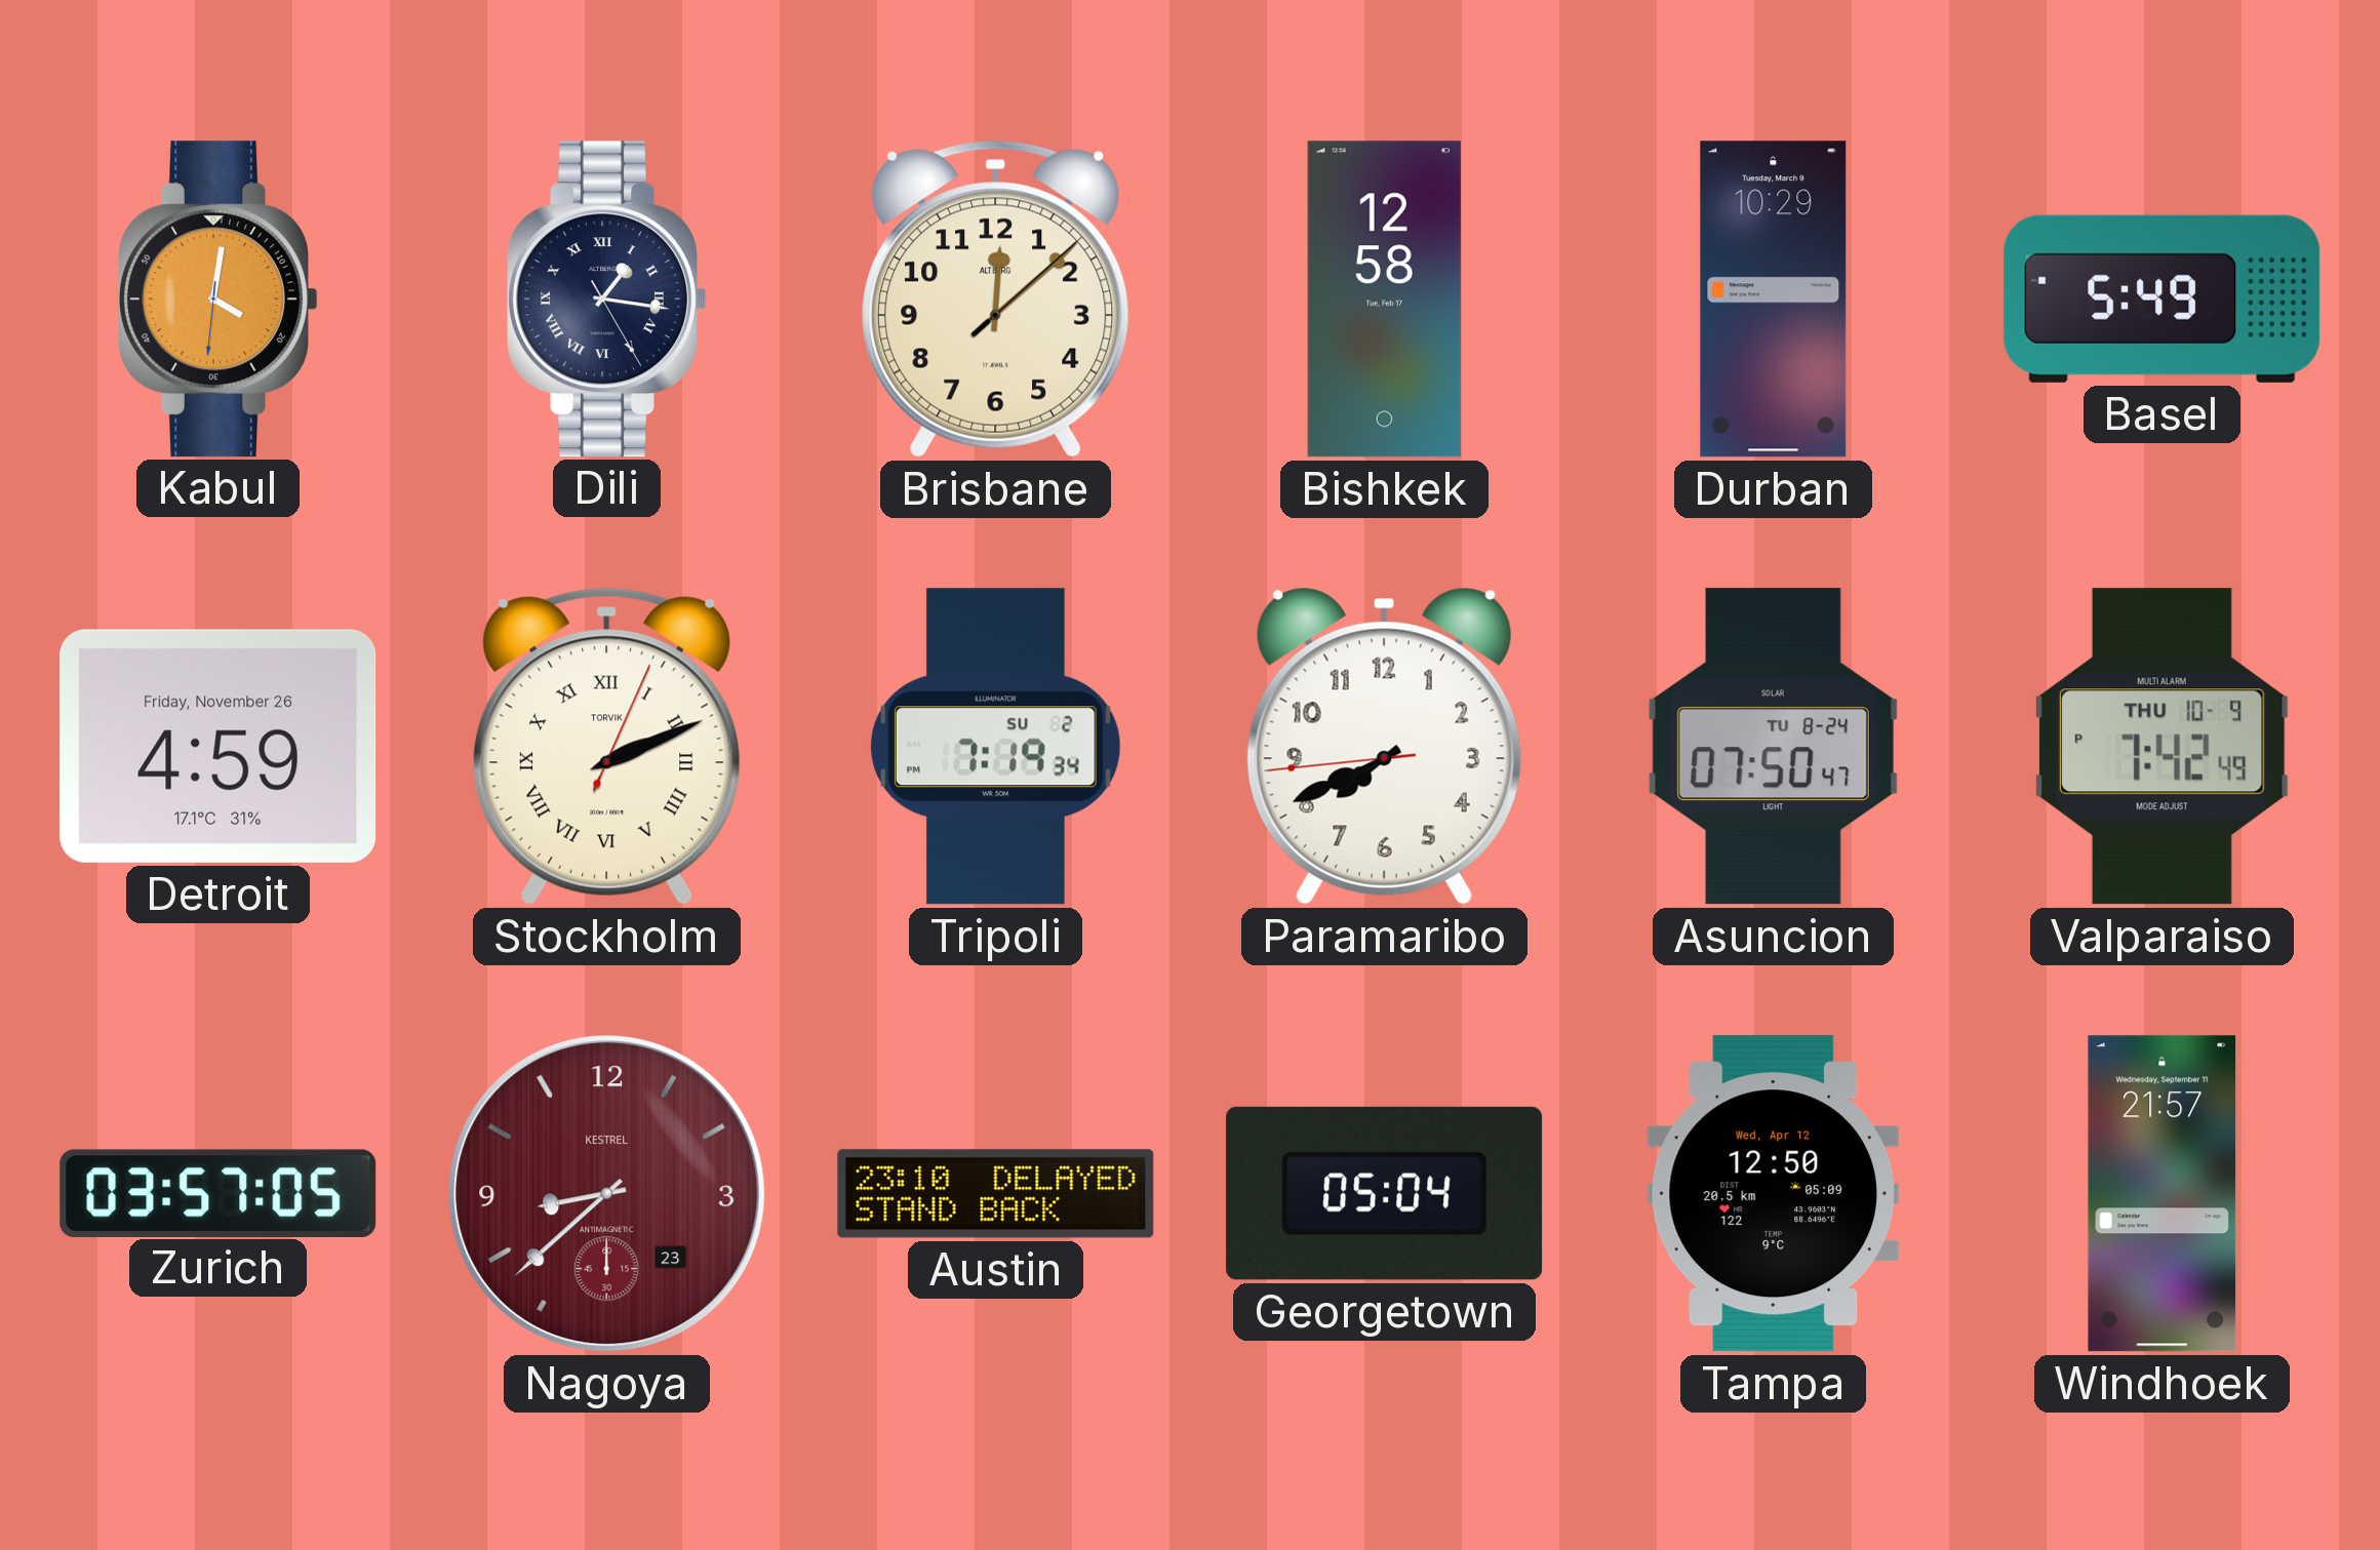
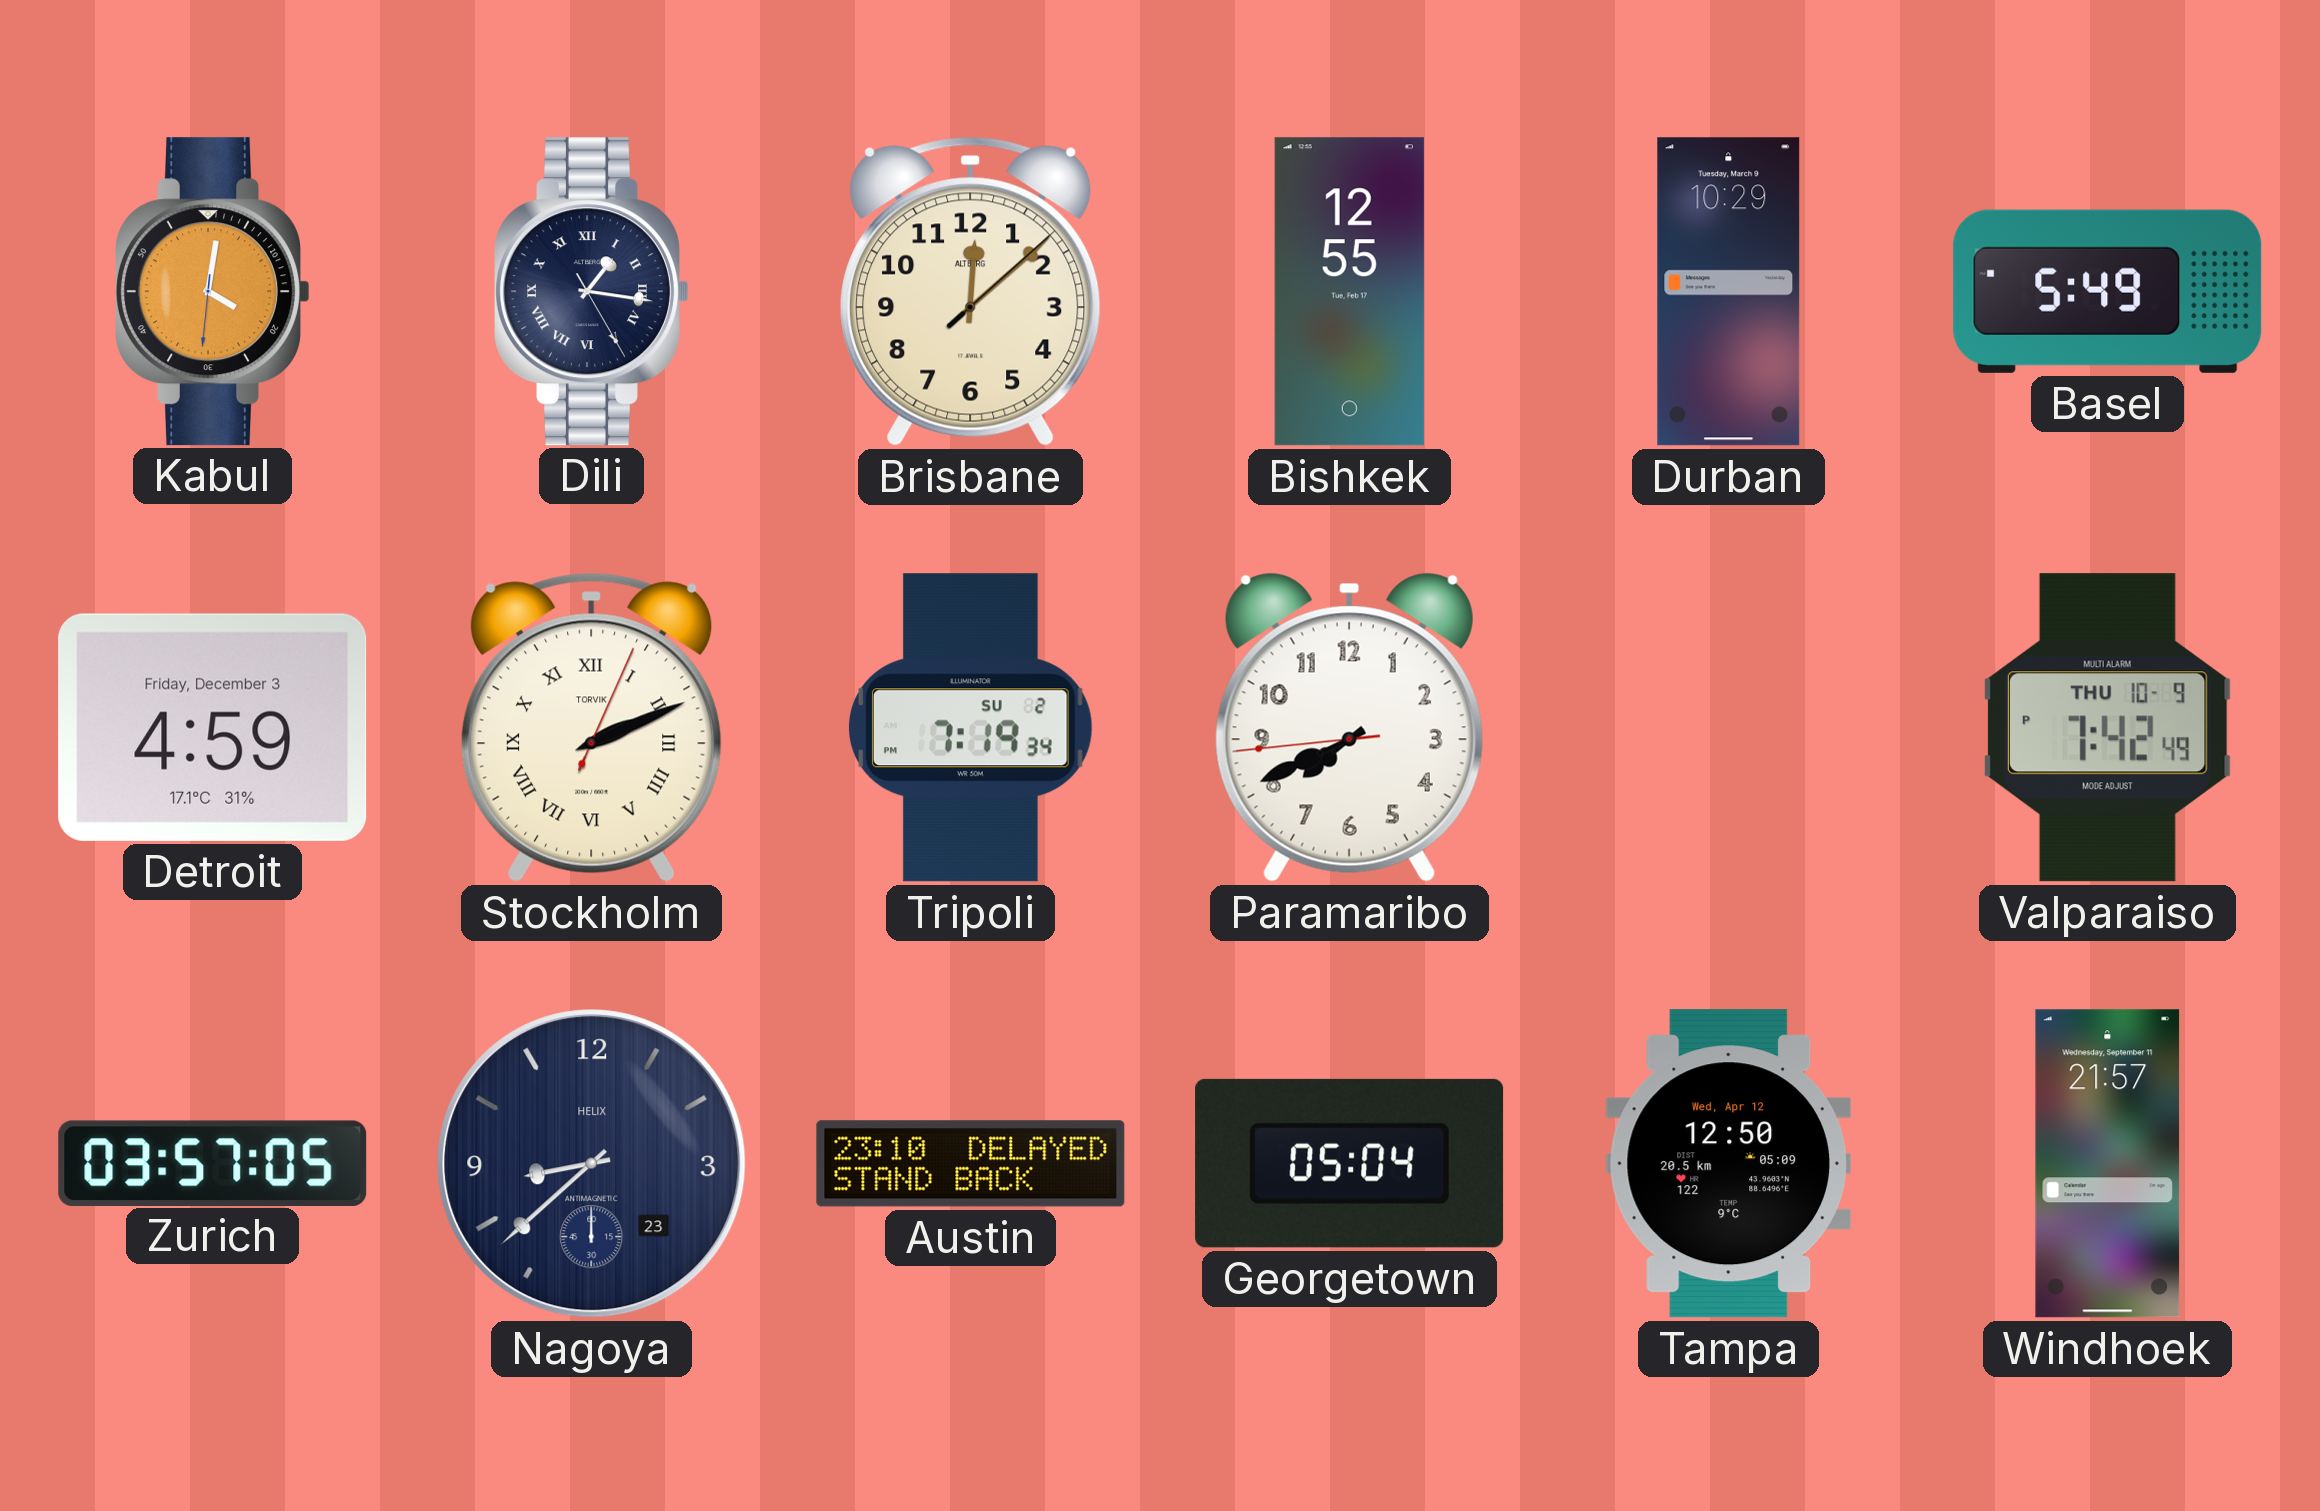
Bishkek: 12:58 -> 12:55 (1349, 292)
Detroit date: Friday, November 26 -> Friday, December 3 (213, 727)
Asuncion: 07:50 -> none (1773, 747)
Nagoya dial: burgundy -> navy (592, 1164)
Nagoya brand: KESTREL -> HELIX (592, 1164)
